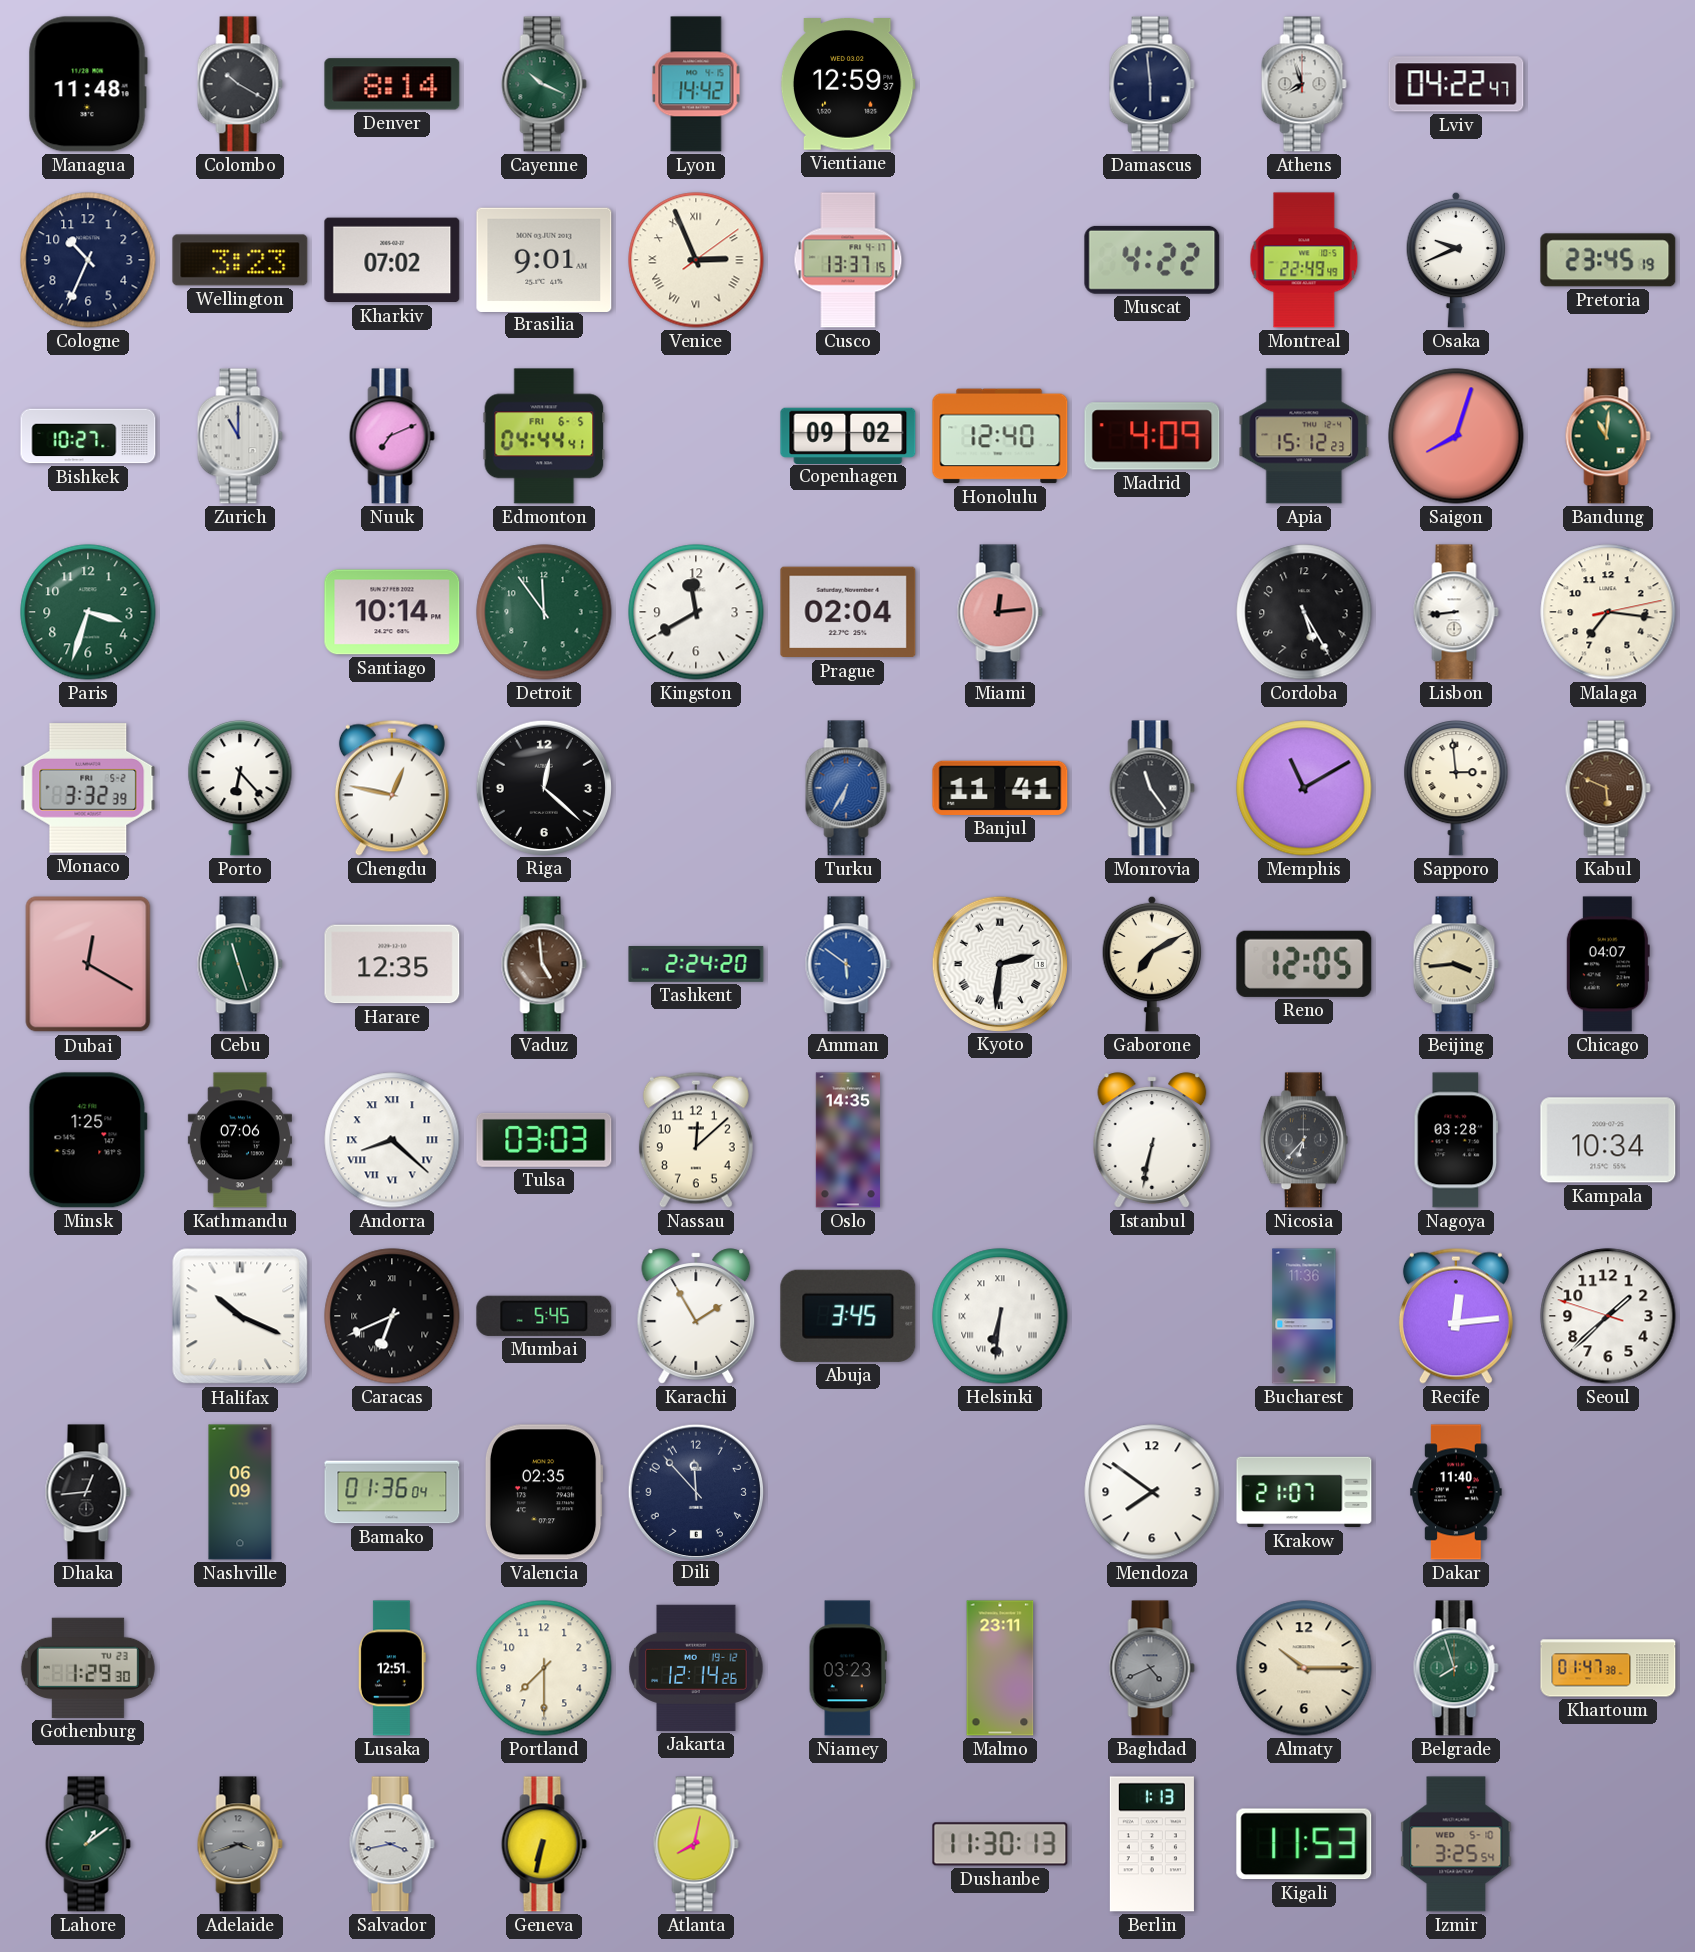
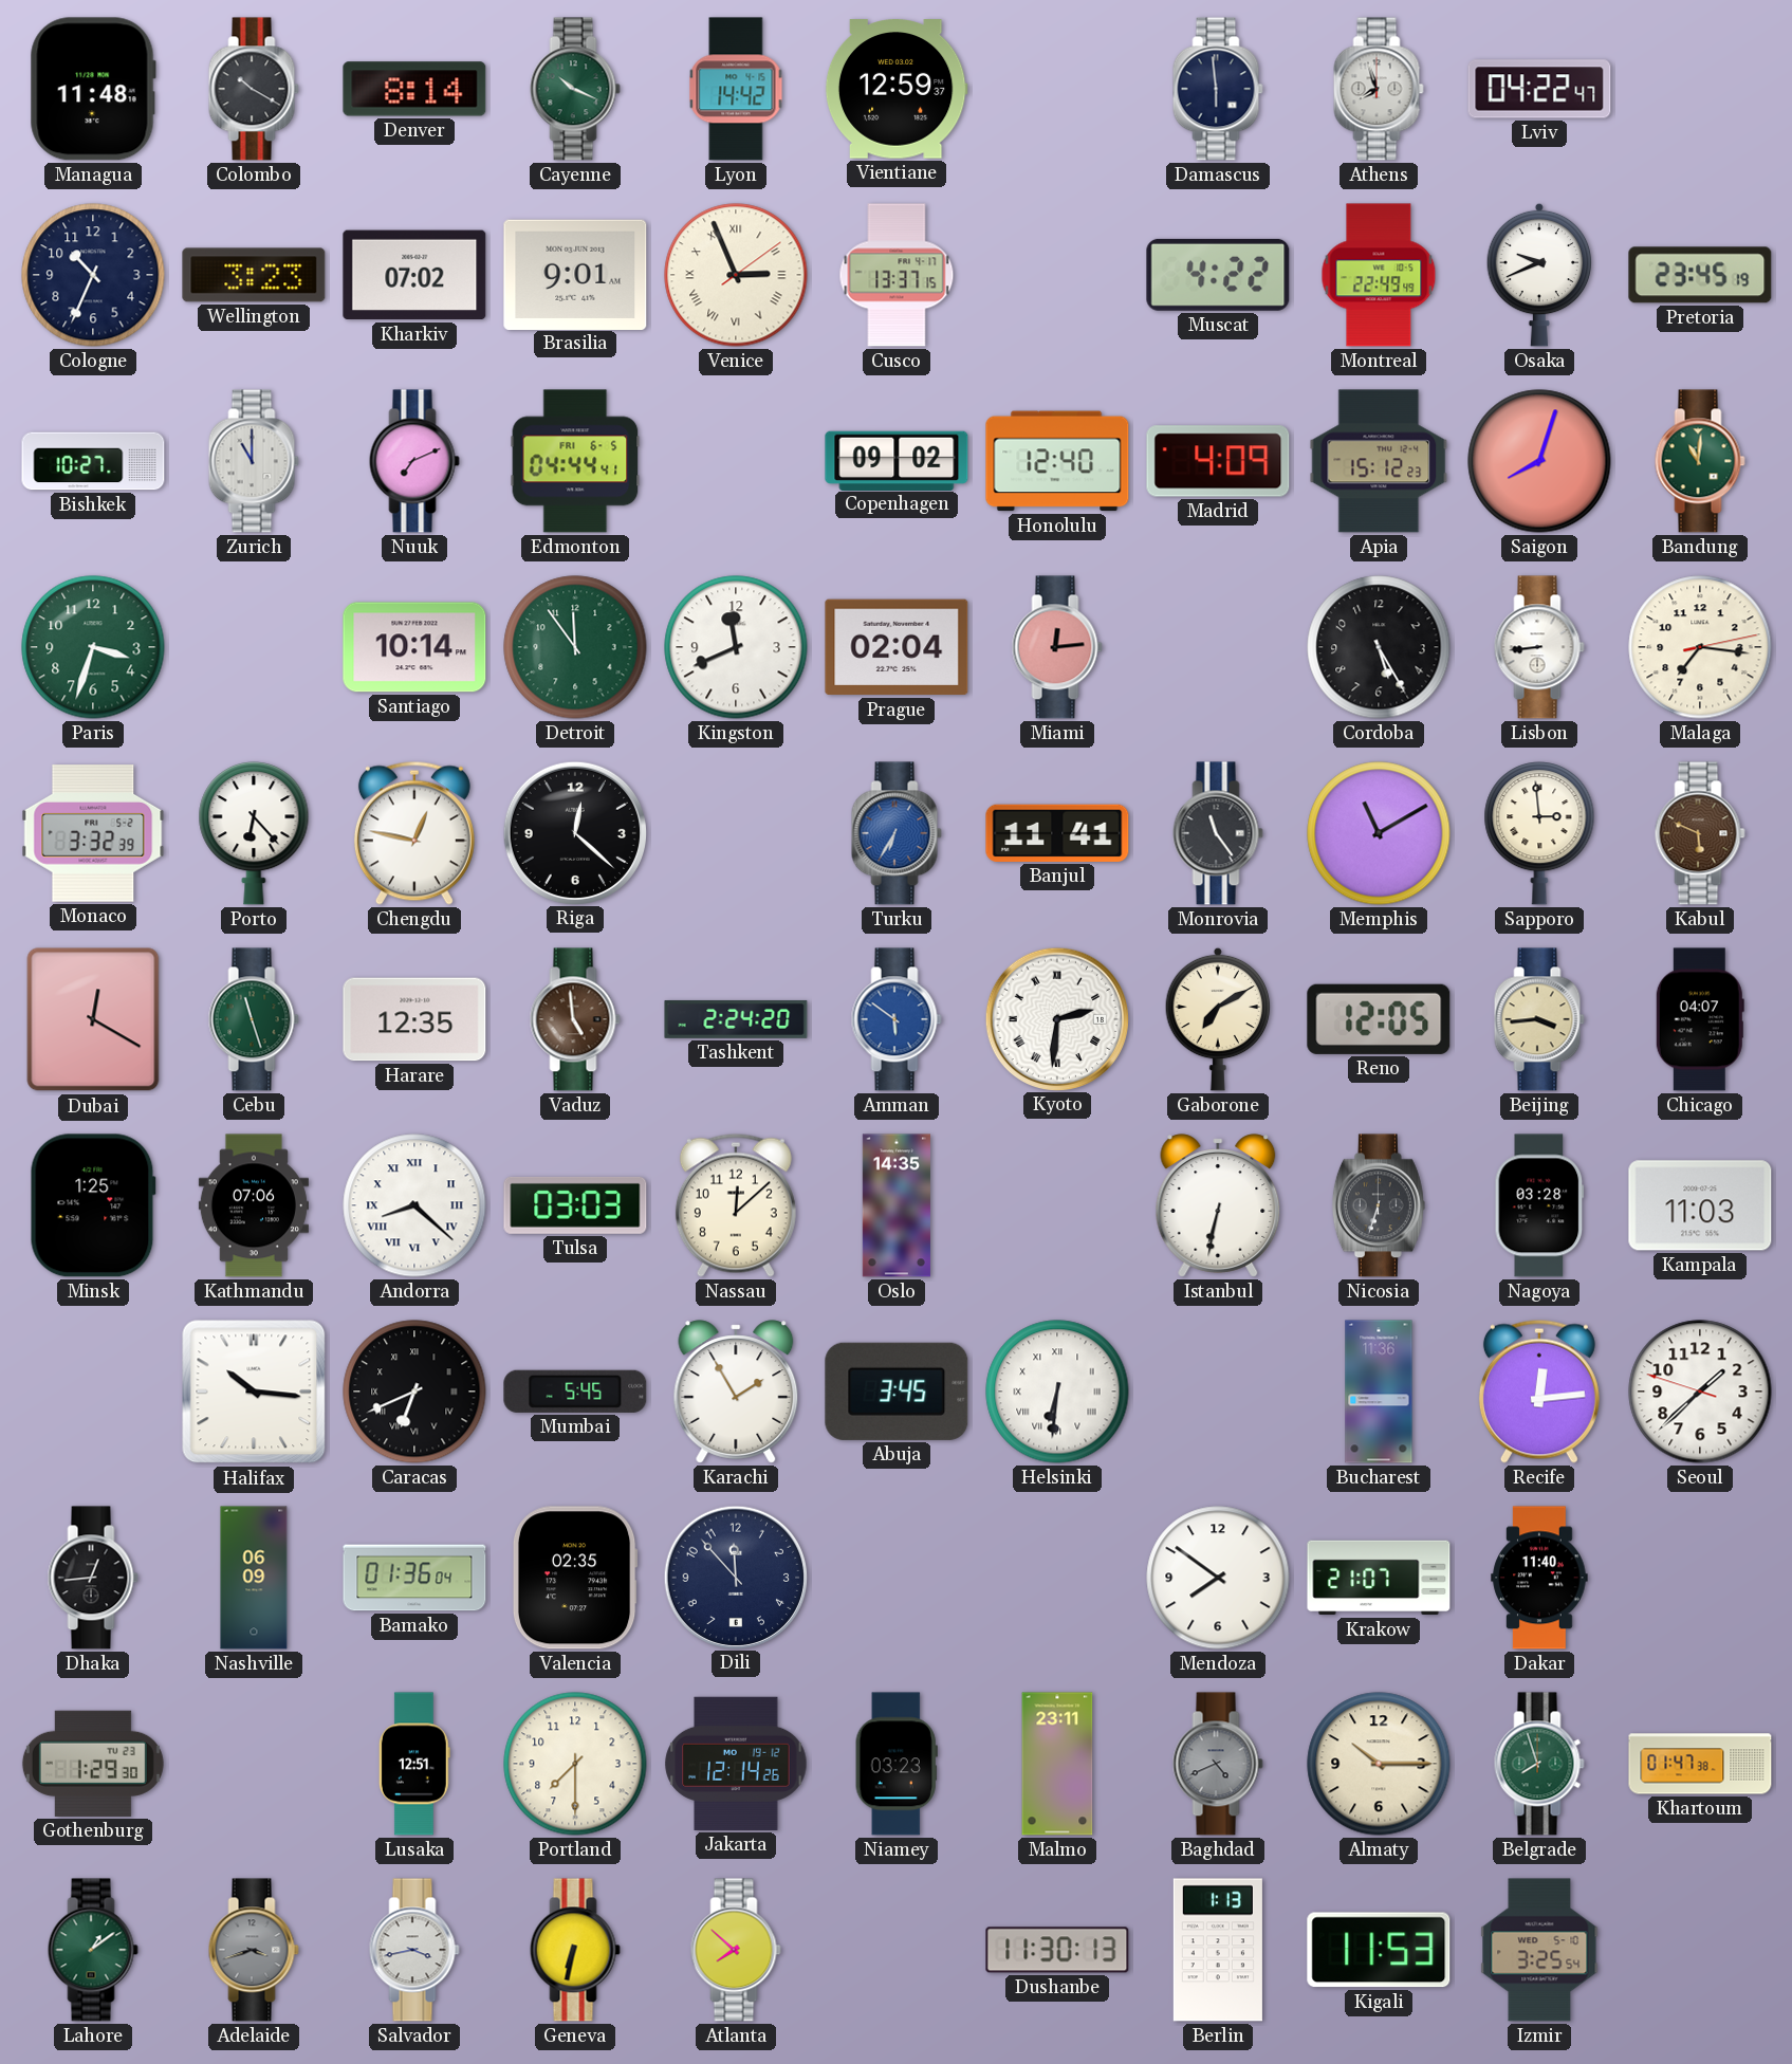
Kingston: 11:40 -> 11:41 (736, 647)
Nicosia: 6:37 -> 6:33 (1379, 1205)
Kampala: 10:34 -> 11:03 (1700, 1205)
Halifax: 10:19 -> 10:16 (254, 1392)
Atlanta: 8:02 -> 7:52 (736, 1950)
